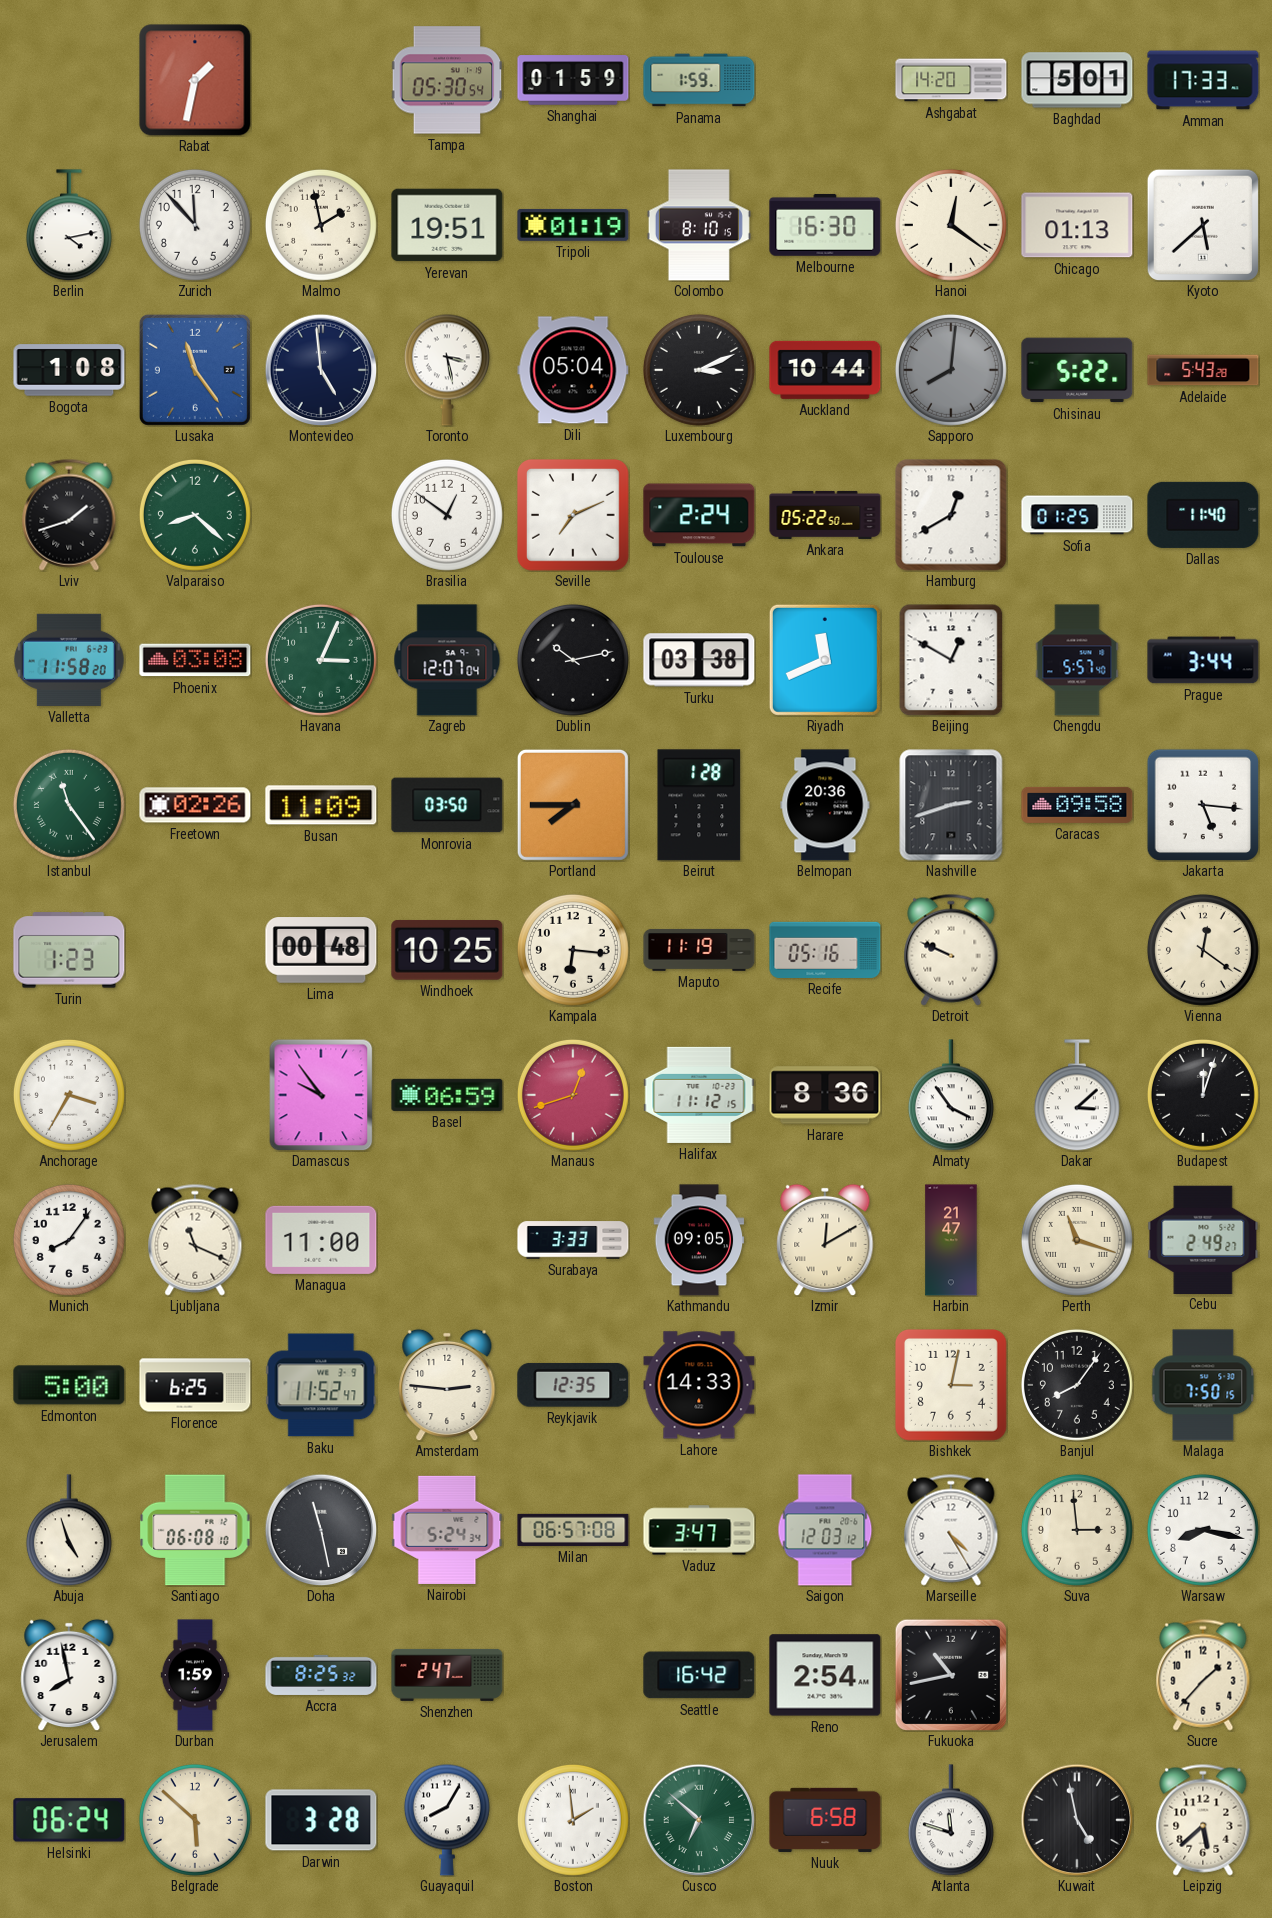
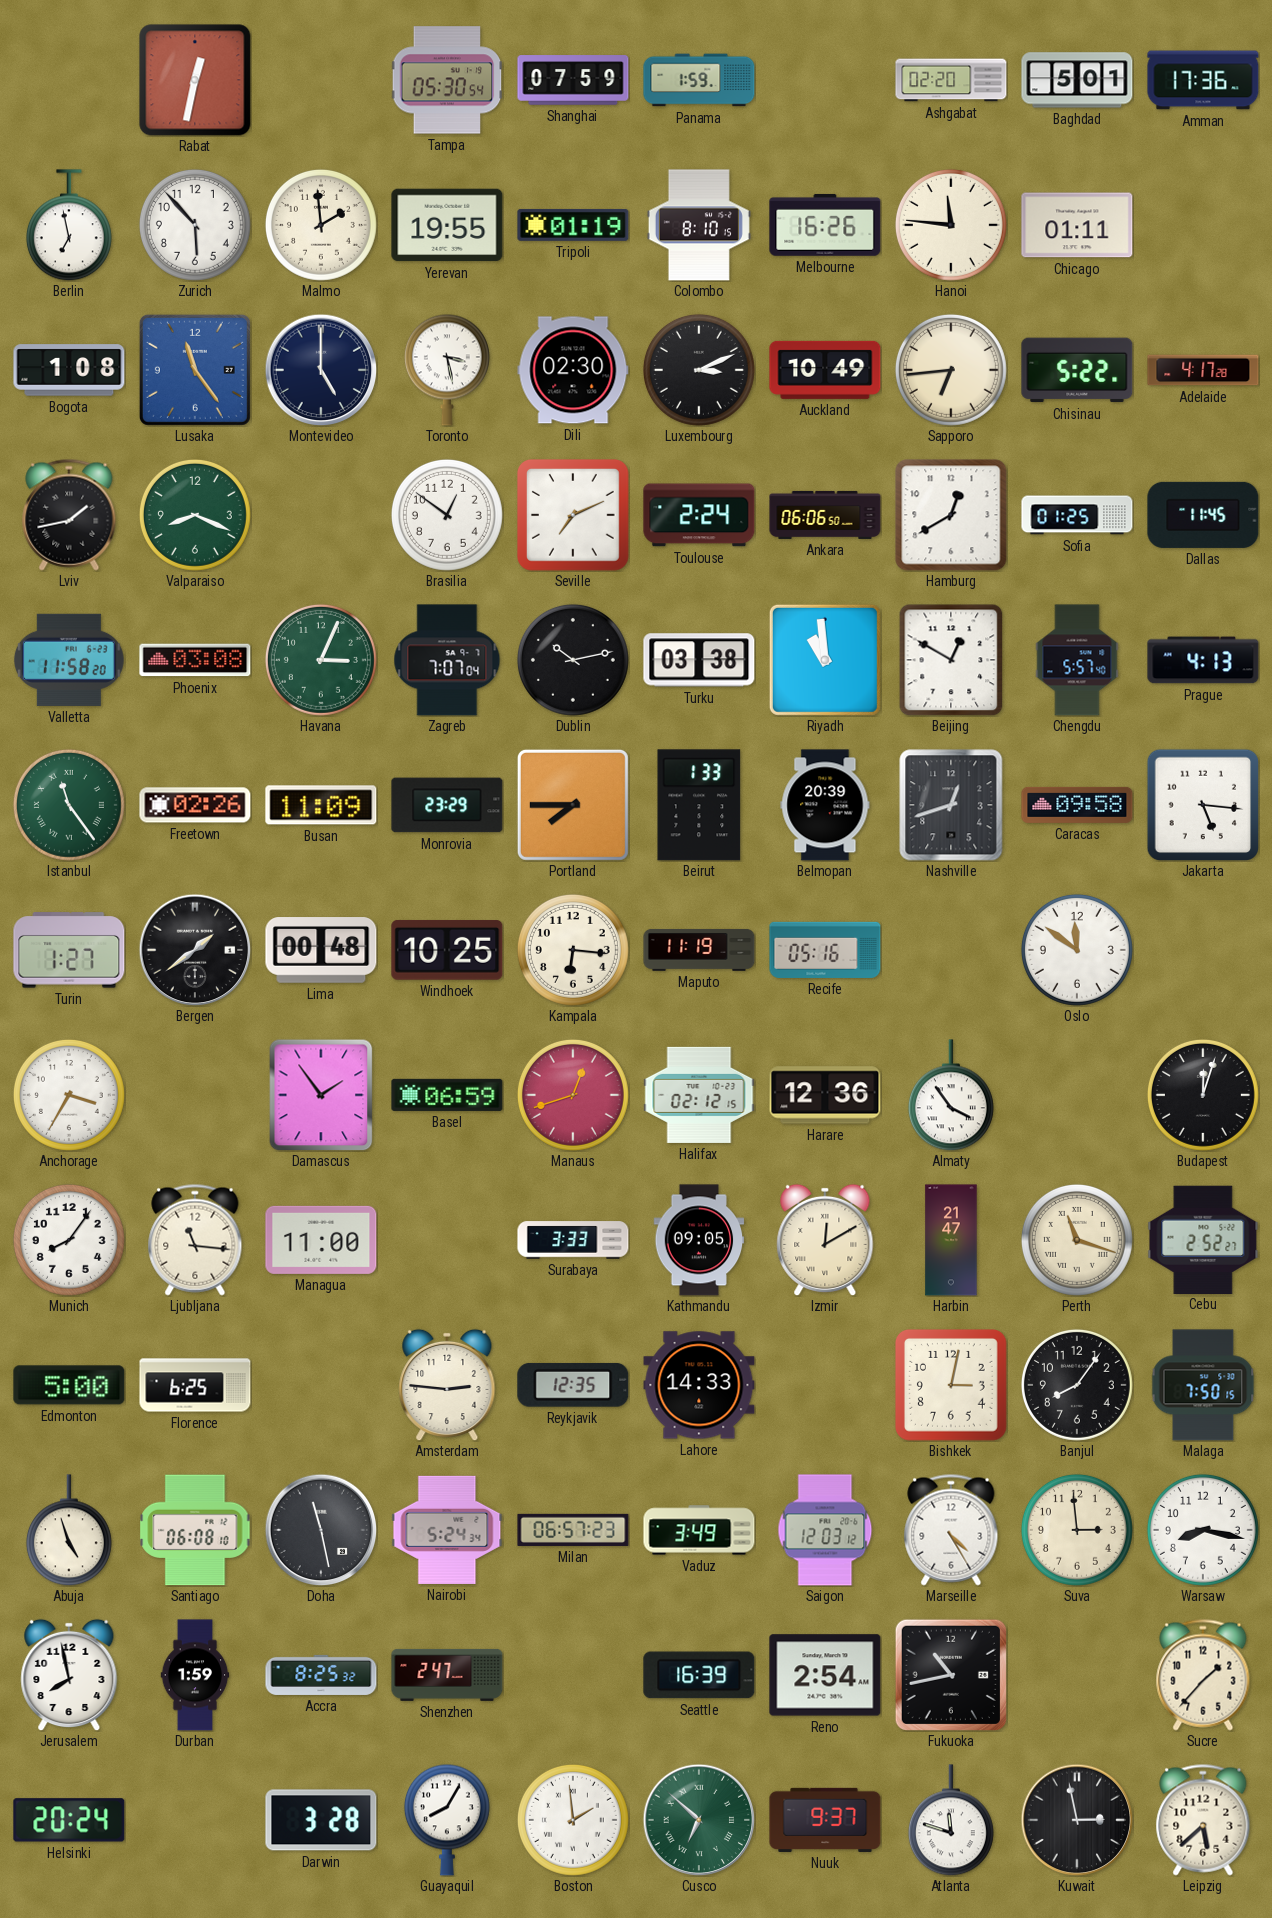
Rabat: 1:32 -> 12:32 (195, 80)
Shanghai: 01:59 -> 07:59 (573, 80)
Ashgabat: 14:20 -> 02:20 (951, 80)
Amman: 17:33 -> 17:36 (1203, 80)
Berlin: 4:13 -> 6:58 (69, 225)
Zurich: 11:53 -> 5:53 (195, 225)
Malmo: 1:58 -> 1:59 (321, 225)
Yerevan: 19:51 -> 19:55 (447, 225)
Melbourne: 16:30 -> 16:26 (825, 225)
Hanoi: 12:21 -> 11:46 (951, 225)
Chicago: 01:13 -> 01:11 (1077, 225)
Kyoto: 5:38 -> none (1203, 225)
Montevideo: 4:59 -> 5:00 (321, 370)
Dili: 05:04 -> 02:30 (573, 370)
Auckland: 10:44 -> 10:49 (825, 370)
Sapporo: 8:01 -> 6:44 (951, 370)
Sapporo dial: grey -> cream (951, 370)
Adelaide: 5:43 -> 4:17 (1203, 370)
Lviv: 1:42 -> 1:43 (69, 515)
Valparaiso: 8:22 -> 8:19 (195, 515)
Ankara: 05:22 -> 06:06 (825, 515)
Dallas: 11:40 -> 11:45 (1203, 515)
Zagreb: 12:07 -> 7:07 (447, 660)
Riyadh: 11:41 -> 10:59 (825, 660)
Prague: 3:44 -> 4:13 (1203, 660)
Monrovia: 03:50 -> 23:29 (447, 805)
Beirut: 1:28 -> 1:33 (699, 805)
Belmopan: 20:36 -> 20:39 (825, 805)
Nashville: 2:42 -> 12:42 (951, 805)
Turin: 1:23 -> 1:27 (69, 950)
Bergen: none -> 1:39 (195, 950)
Detroit: 9:49 -> none (951, 950)
Oslo: none -> 11:51 (1077, 950)
Vienna: 12:21 -> none (1203, 950)
Damascus: 9:54 -> 1:54 (321, 1095)
Halifax: 11:12 -> 02:12 (699, 1095)
Harare: 8:36 -> 12:36 (825, 1095)
Dakar: 3:08 -> none (1077, 1095)
Ljubljana: 11:19 -> 11:16 (195, 1240)
Cebu: 2:49 -> 2:52 (1203, 1239)
Baku: 11:52 -> none (321, 1385)
Milan: 06:57:08 -> 06:57:23 (573, 1530)
Vaduz: 3:47 -> 3:49 (699, 1530)
Seattle: 16:42 -> 16:39 (699, 1675)
Helsinki: 06:24 -> 20:24 (69, 1820)
Belgrade: 5:52 -> none (195, 1820)
Nuuk: 6:58 -> 9:37 (825, 1820)
Kuwait: 4:58 -> 2:58 (1077, 1820)
